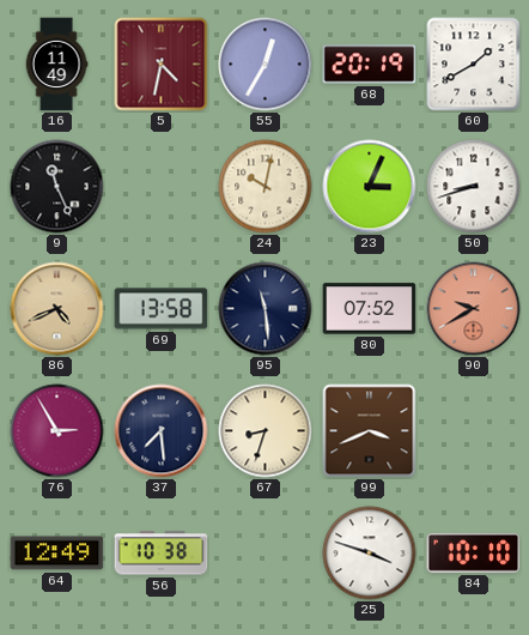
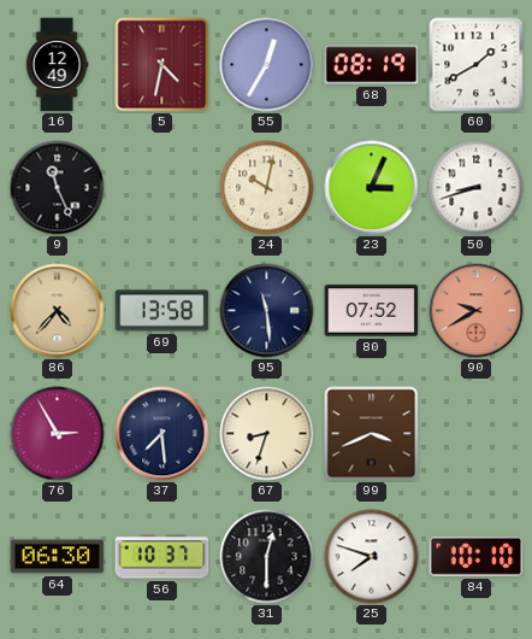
16: 11:49 -> 12:49 (57, 65)
68: 20:19 -> 08:19 (372, 65)
86: 4:41 -> 4:37 (58, 311)
64: 12:49 -> 06:30 (58, 557)
56: 10:38 -> 10:37 (162, 557)
31: none -> 12:30 (267, 557)
25: 3:48 -> 7:48 (372, 557)
